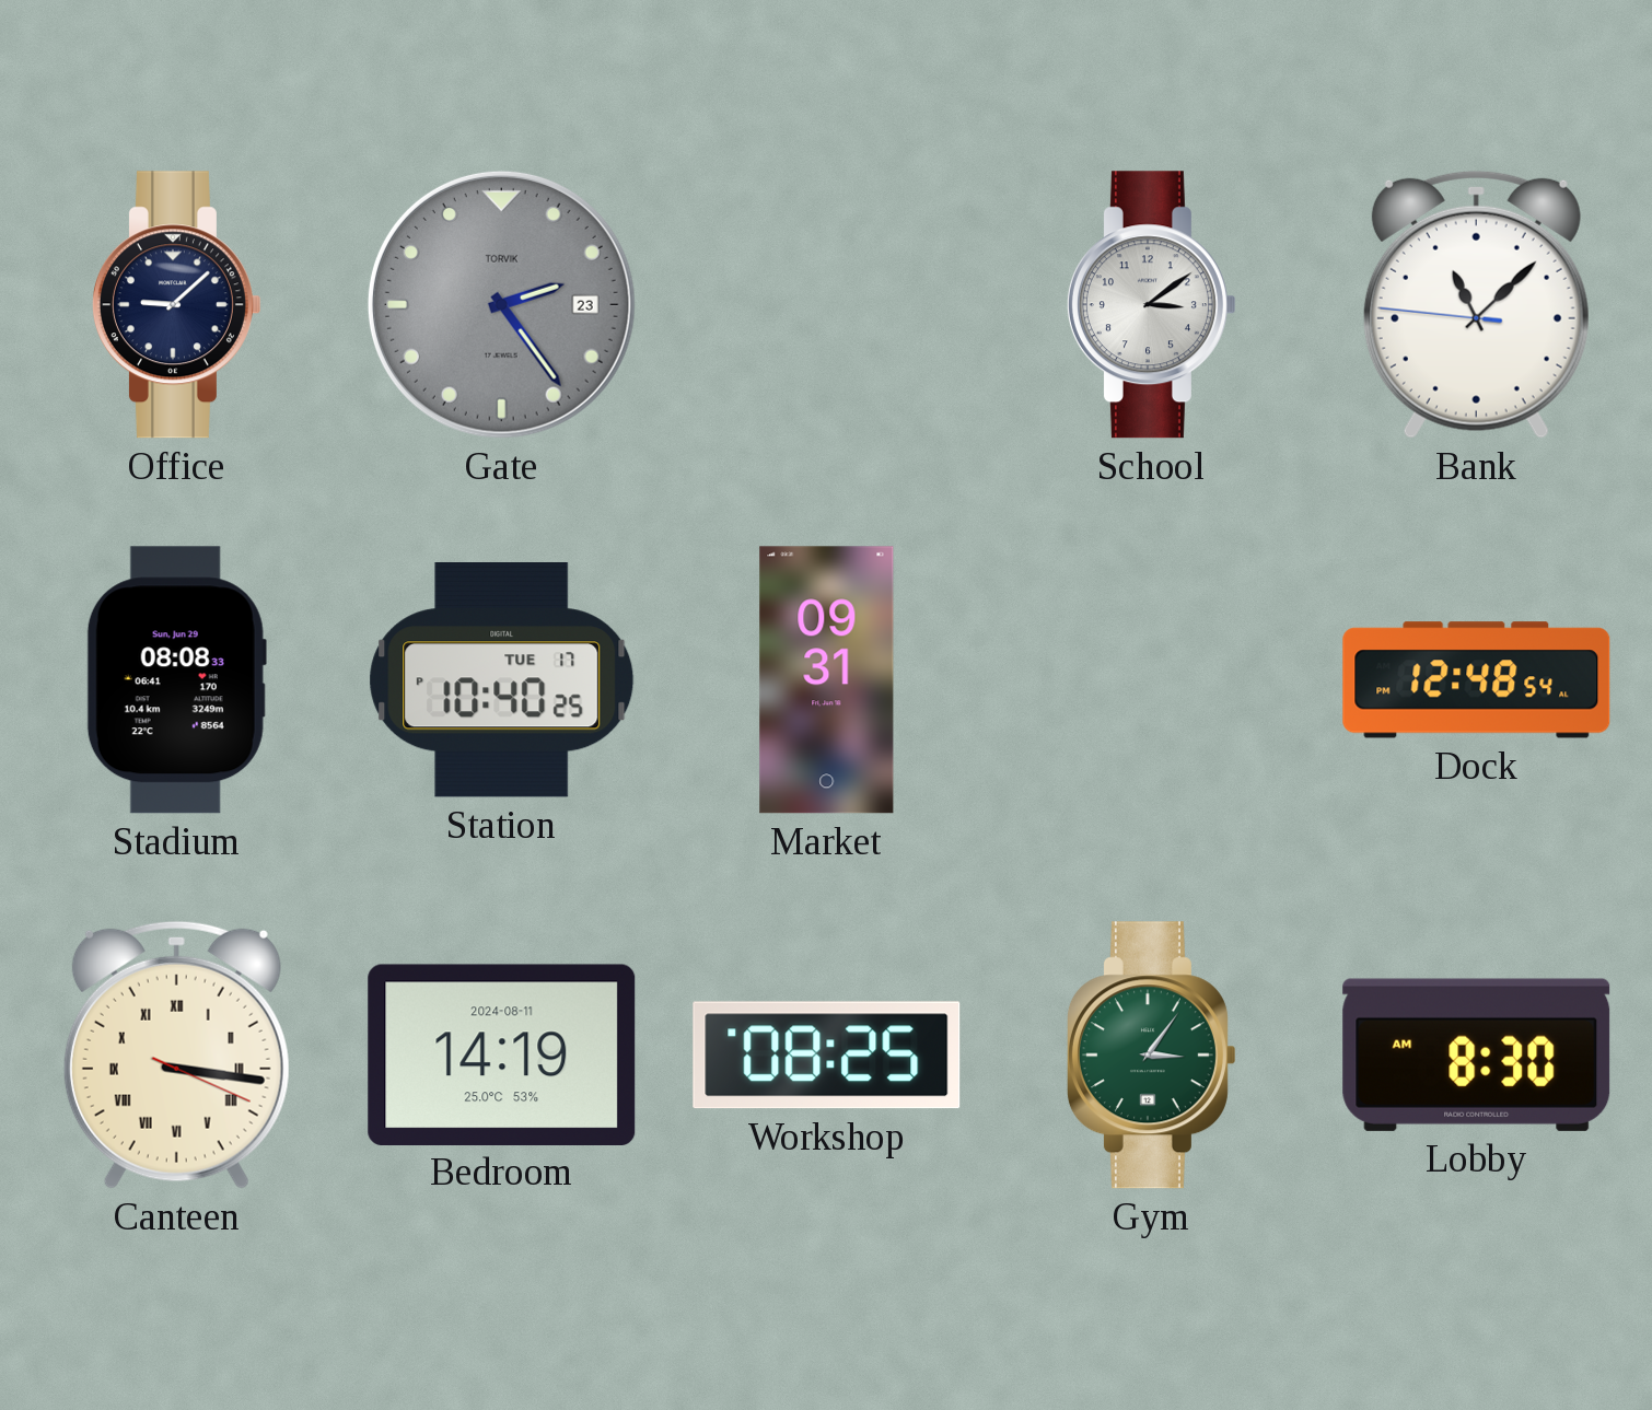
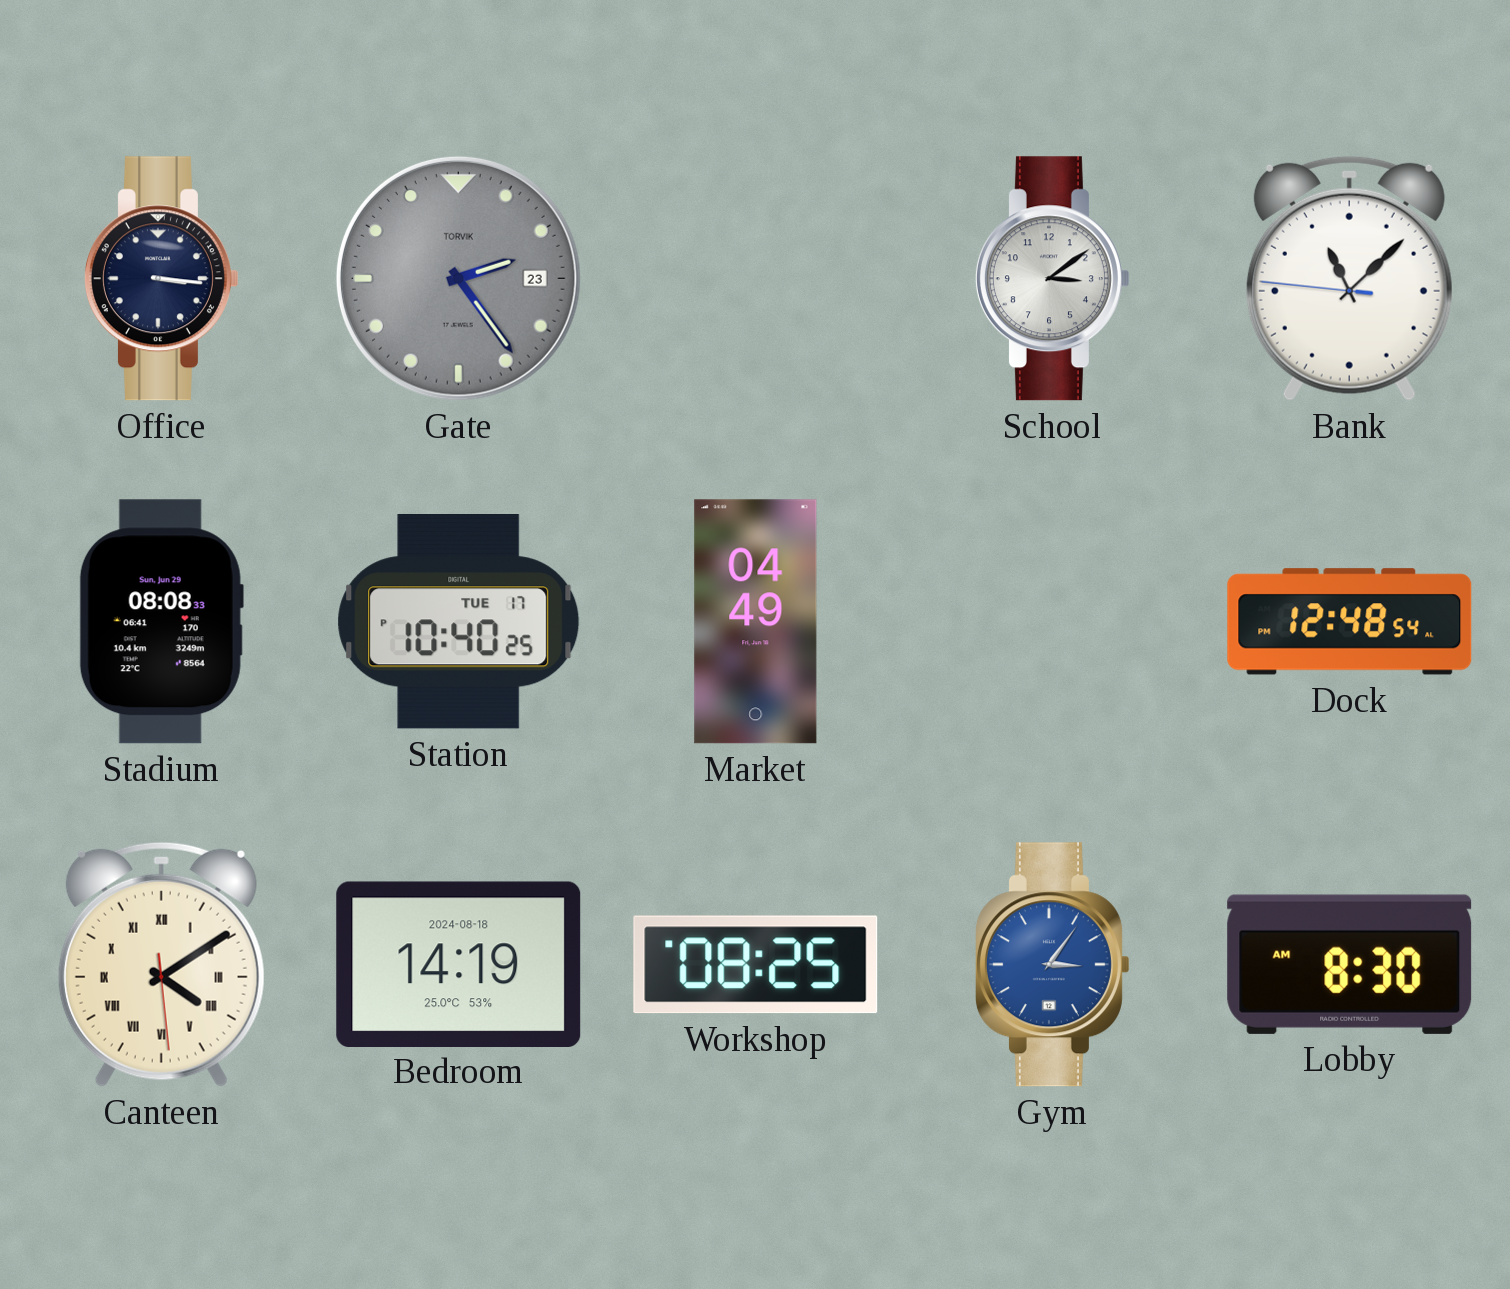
Office: 9:08 -> 3:16 (161, 279)
Market: 09:31 -> 04:49 (756, 622)
Canteen: 3:16 -> 4:09 (161, 964)
Bedroom date: 2024-08-11 -> 2024-08-18 (459, 964)
Gym dial: green -> blue (1052, 965)
